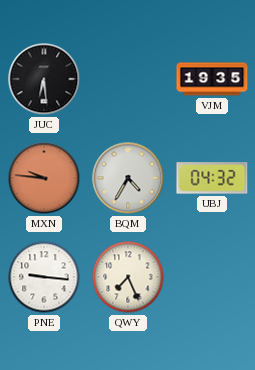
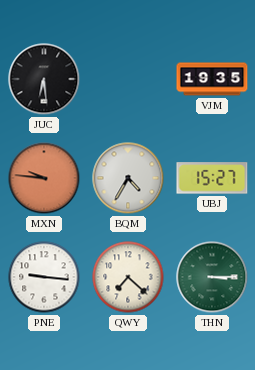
UBJ: 04:32 -> 15:27 (212, 178)
QWY: 7:26 -> 7:22 (128, 277)
THN: none -> 3:15 (212, 277)
